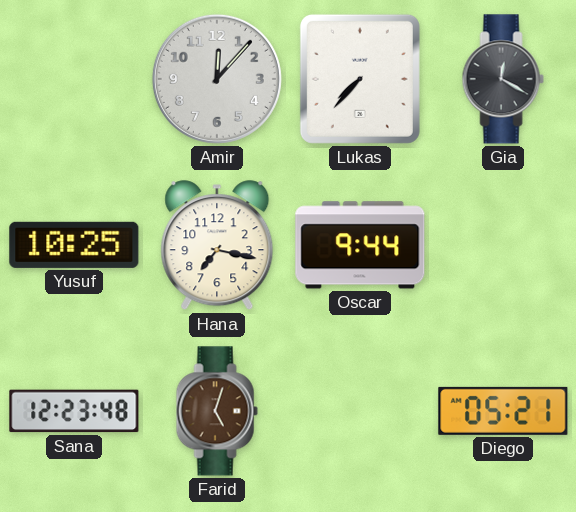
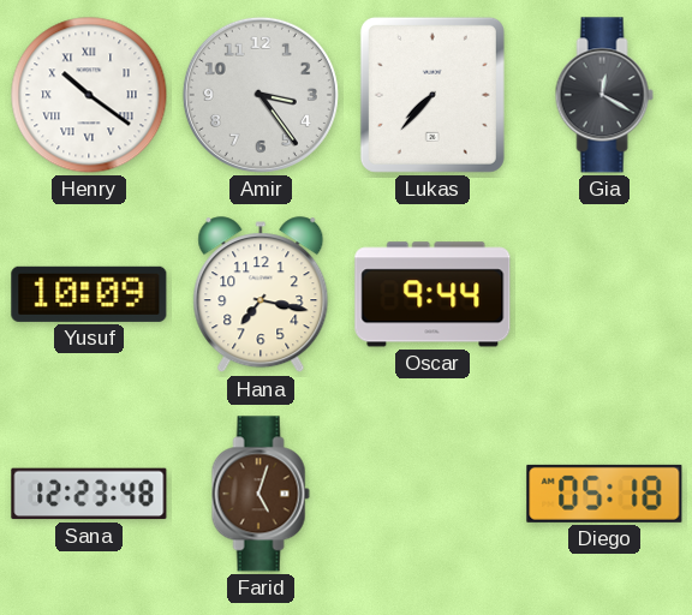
Henry: none -> 10:21 (89, 95)
Amir: 12:07 -> 3:24 (261, 95)
Yusuf: 10:25 -> 10:09 (89, 294)
Diego: 05:21 -> 05:18 (604, 494)
